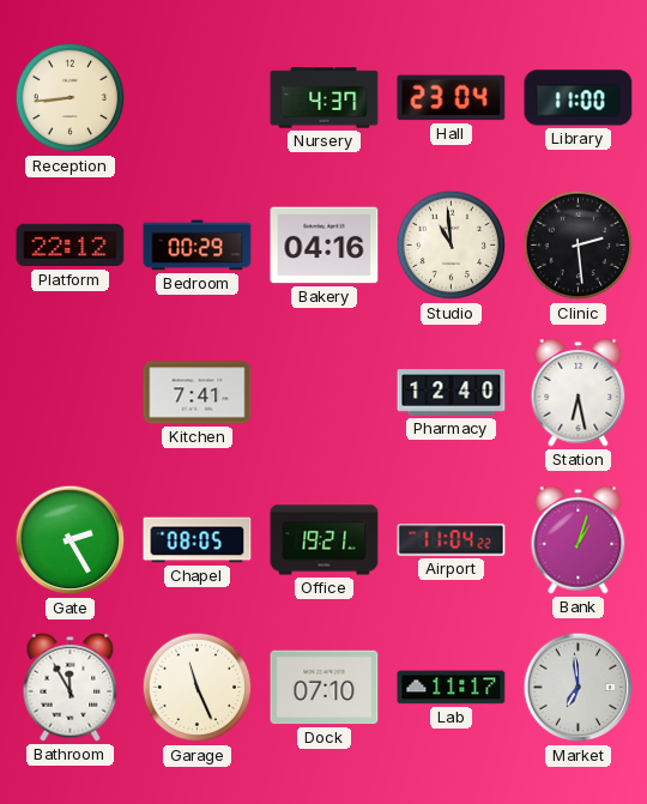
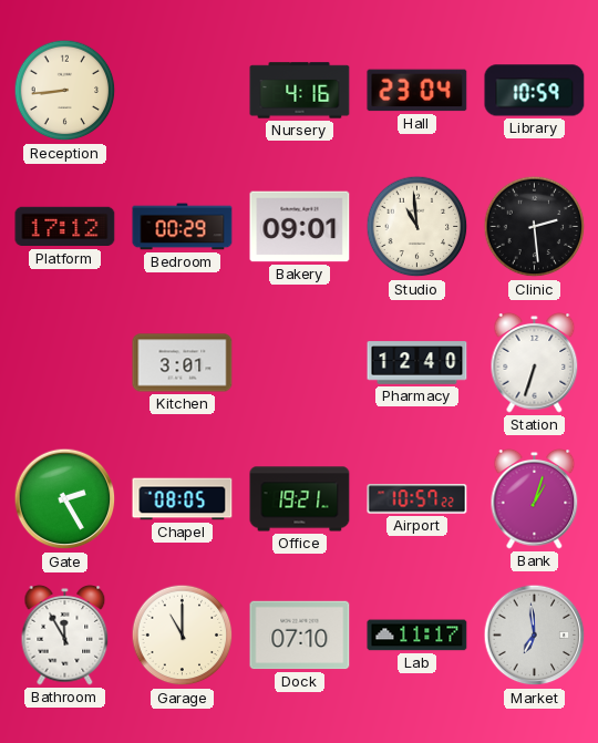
Nursery: 4:37 -> 4:16 (300, 91)
Library: 11:00 -> 10:59 (535, 91)
Platform: 22:12 -> 17:12 (65, 227)
Bakery: 04:16 -> 09:01 (300, 227)
Kitchen: 7:41 -> 3:01 (183, 363)
Station: 6:28 -> 6:33 (535, 363)
Airport: 11:04 -> 10:57 (417, 499)
Garage: 11:26 -> 11:00 (183, 636)
